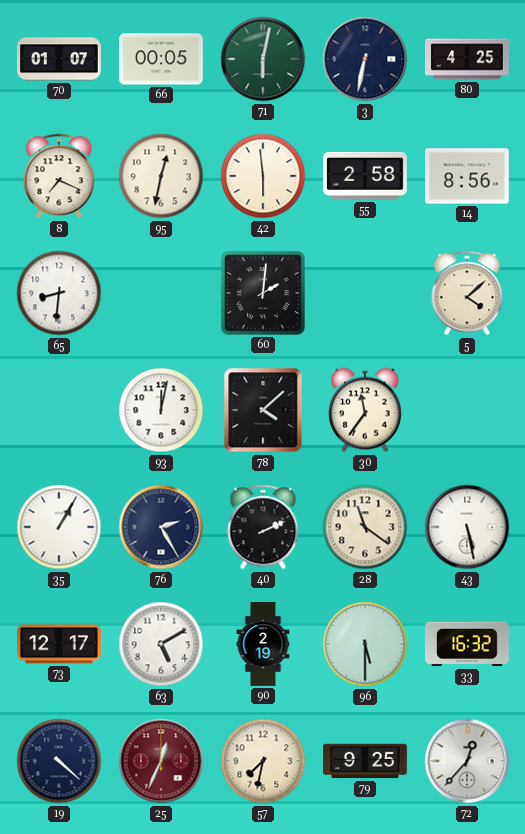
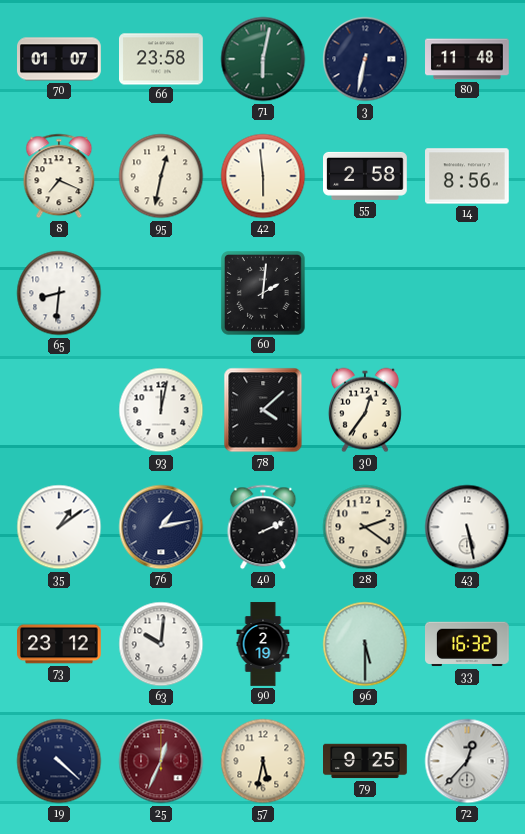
66: 00:05 -> 23:58 (162, 59)
80: 4:25 -> 11:48 (467, 59)
5: 4:08 -> none (467, 293)
30: 11:36 -> 12:36 (365, 410)
35: 1:05 -> 1:09 (59, 527)
76: 2:25 -> 1:13 (161, 527)
28: 11:21 -> 2:21 (365, 527)
73: 12:17 -> 23:12 (60, 644)
63: 5:10 -> 10:01 (161, 644)
57: 7:32 -> 5:32 (263, 761)
